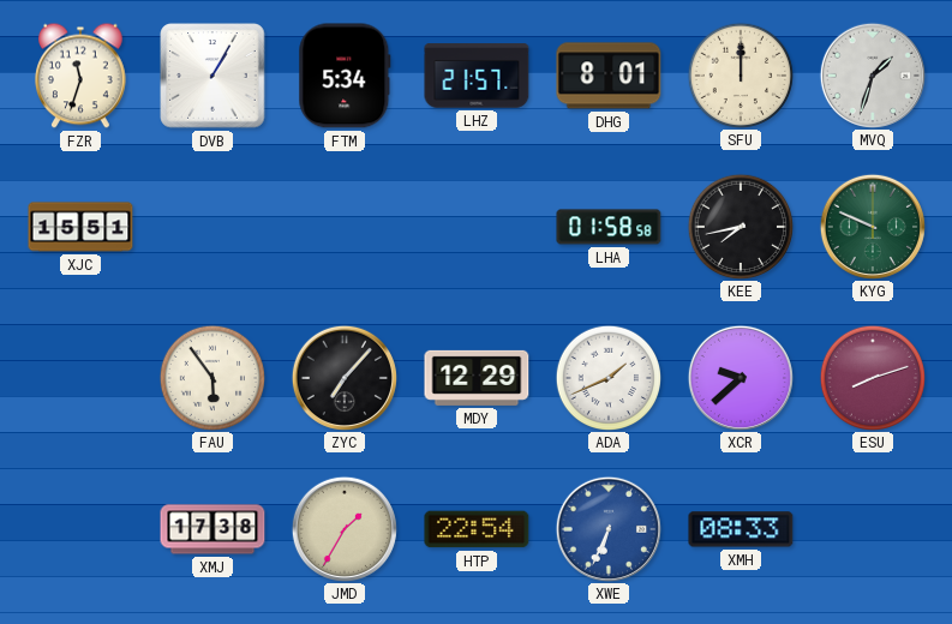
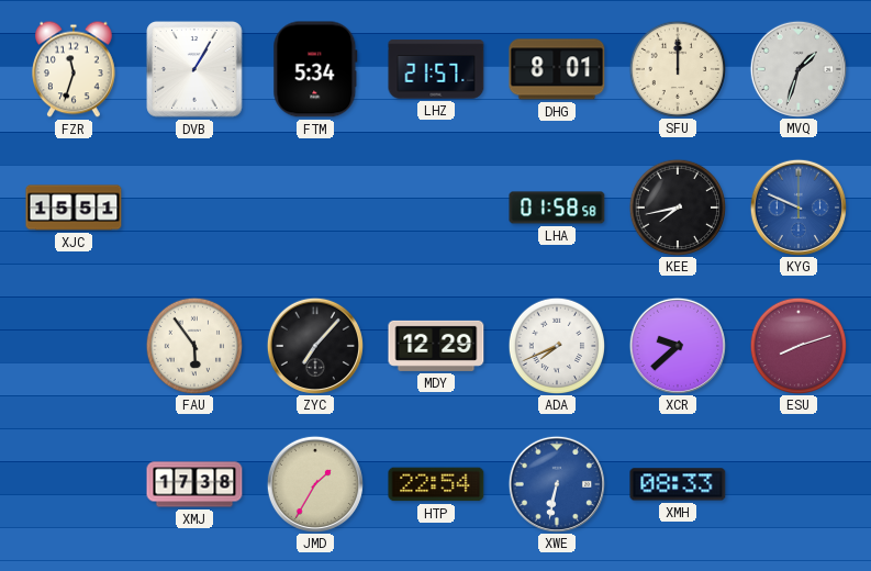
KYG dial: green -> blue (797, 206)
ADA: 1:41 -> 7:41 (556, 345)
XWE: 6:34 -> 6:32 (556, 483)
